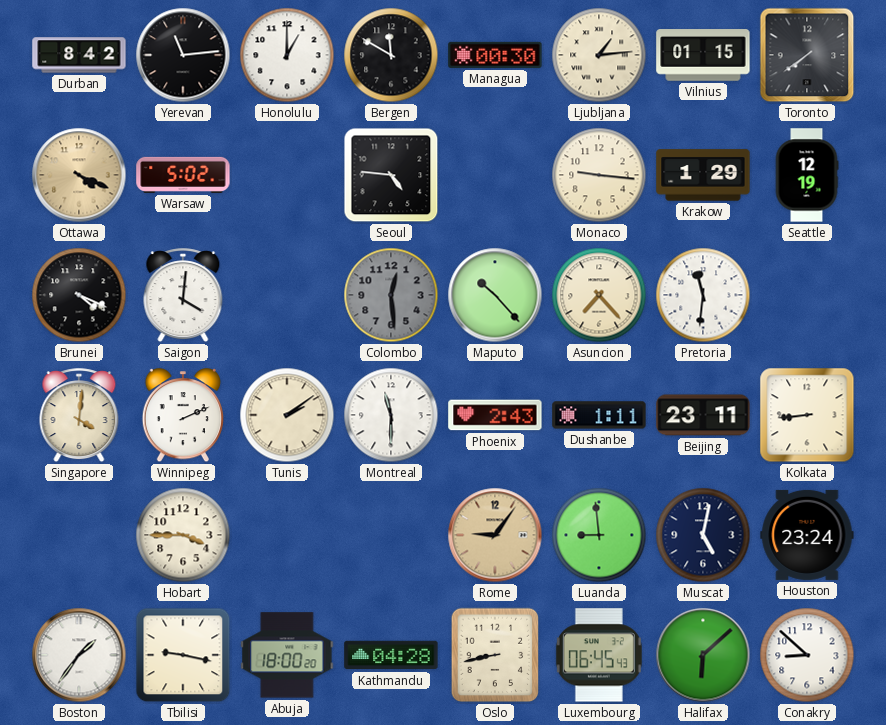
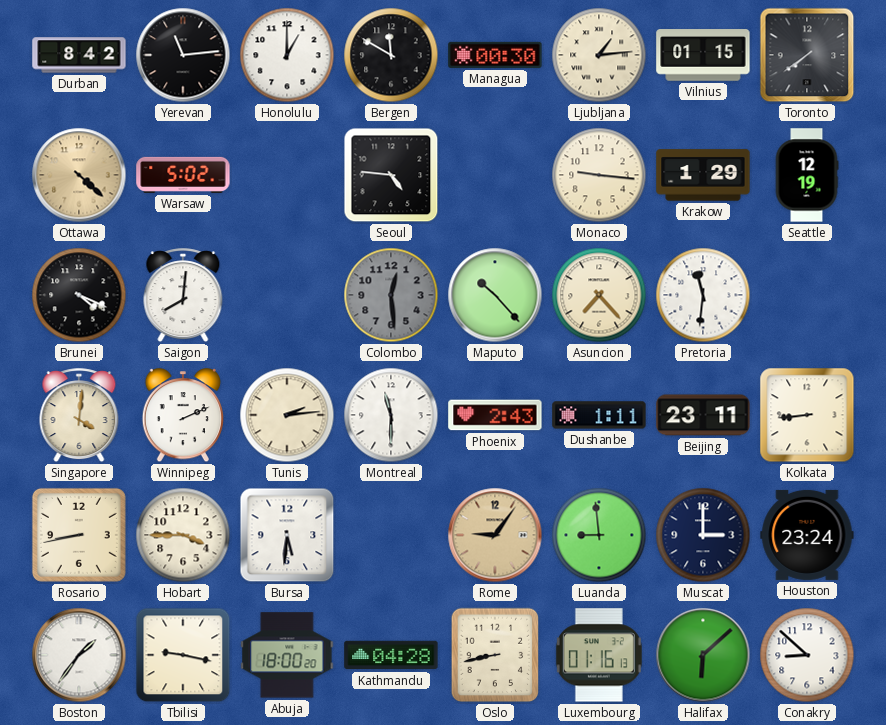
Ottawa: 4:19 -> 4:22 (79, 175)
Saigon: 4:01 -> 8:01 (183, 296)
Tunis: 2:09 -> 2:14 (287, 415)
Rosario: none -> 8:43 (79, 535)
Bursa: none -> 5:31 (287, 535)
Muscat: 5:02 -> 3:00 (703, 535)
Luxembourg: 06:45 -> 01:16 (599, 655)
